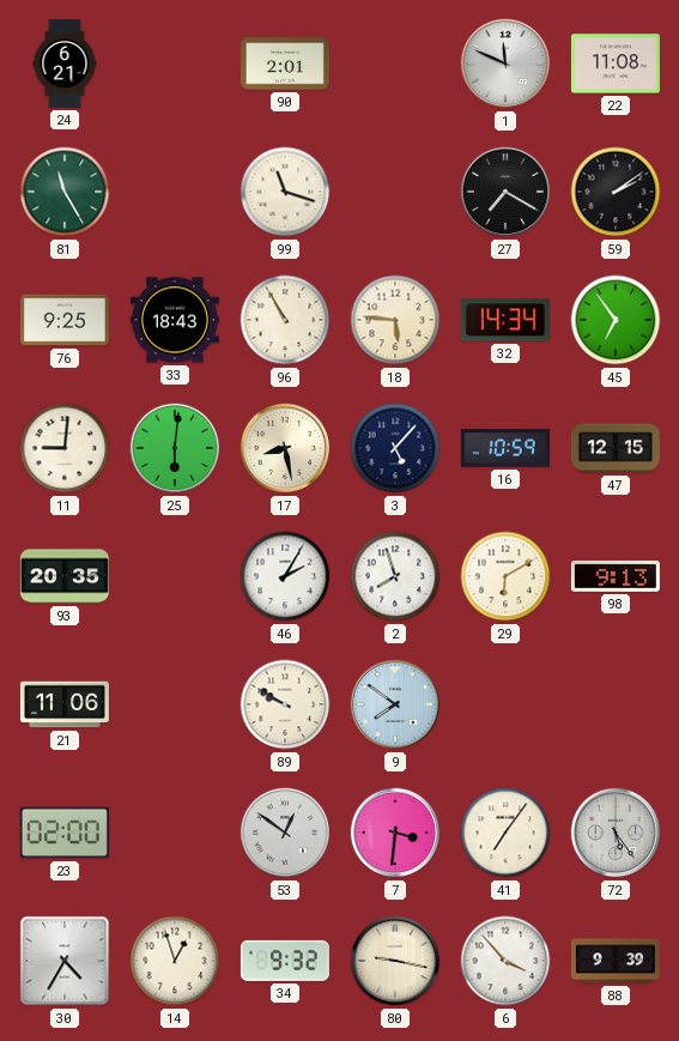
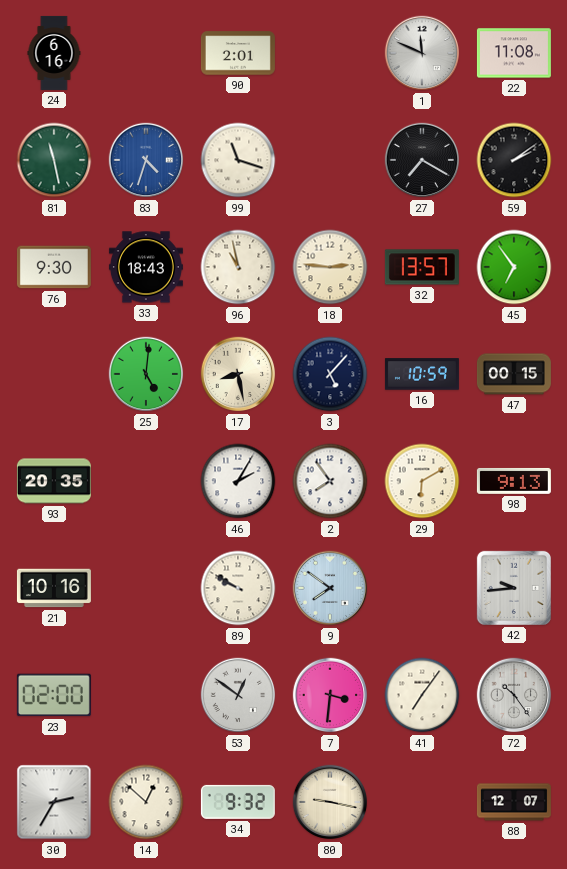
24: 6:21 -> 6:16 (54, 53)
81: 11:25 -> 11:28 (54, 160)
83: none -> 4:33 (146, 160)
76: 9:25 -> 9:30 (54, 267)
96: 10:55 -> 10:58 (238, 267)
18: 5:46 -> 2:46 (330, 267)
32: 14:34 -> 13:57 (422, 267)
11: 9:01 -> none (65, 448)
25: 6:01 -> 5:01 (146, 374)
47: 12:15 -> 00:15 (514, 374)
2: 7:57 -> 7:54 (330, 481)
21: 11:06 -> 10:16 (54, 588)
42: none -> 9:44 (514, 588)
72: 5:24 -> 10:24 (514, 695)
30: 4:35 -> 2:35 (54, 802)
14: 12:57 -> 12:52 (146, 802)
6: 3:53 -> none (505, 961)
88: 9:39 -> 12:07 (514, 802)
